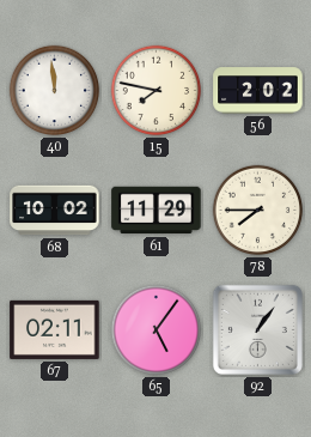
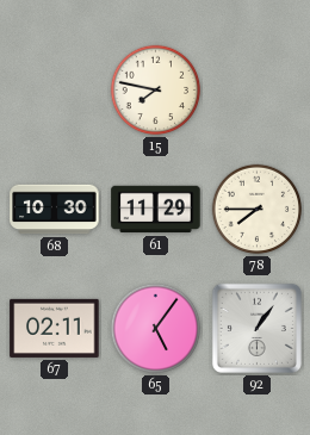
40: 11:59 -> none (55, 91)
56: 2:02 -> none (258, 91)
68: 10:02 -> 10:30 (55, 210)
